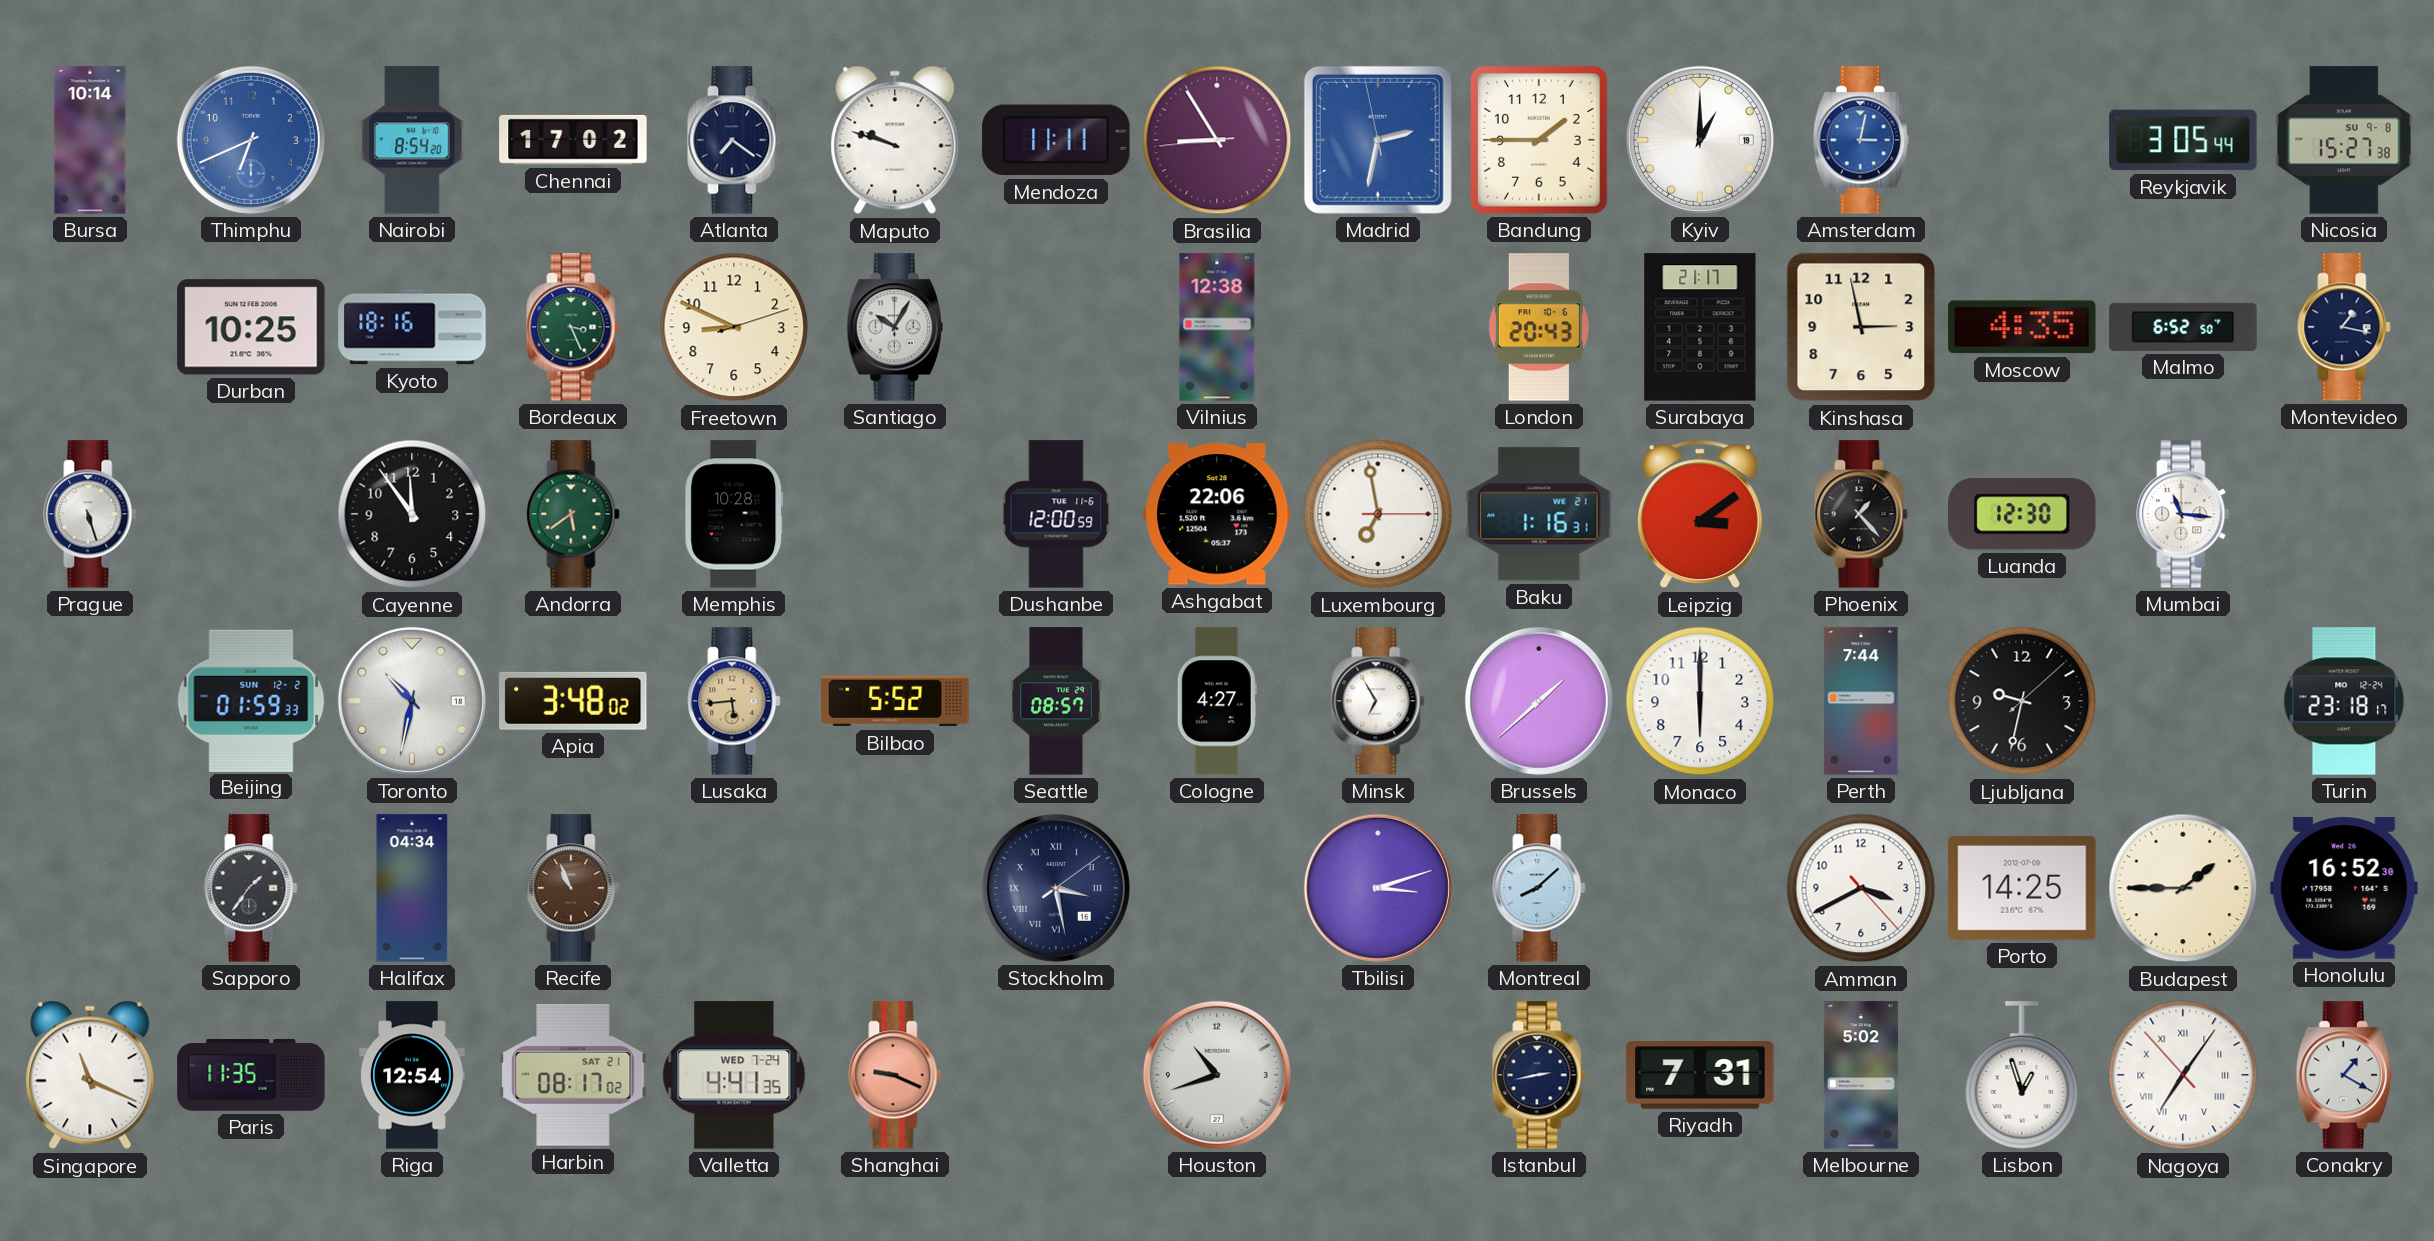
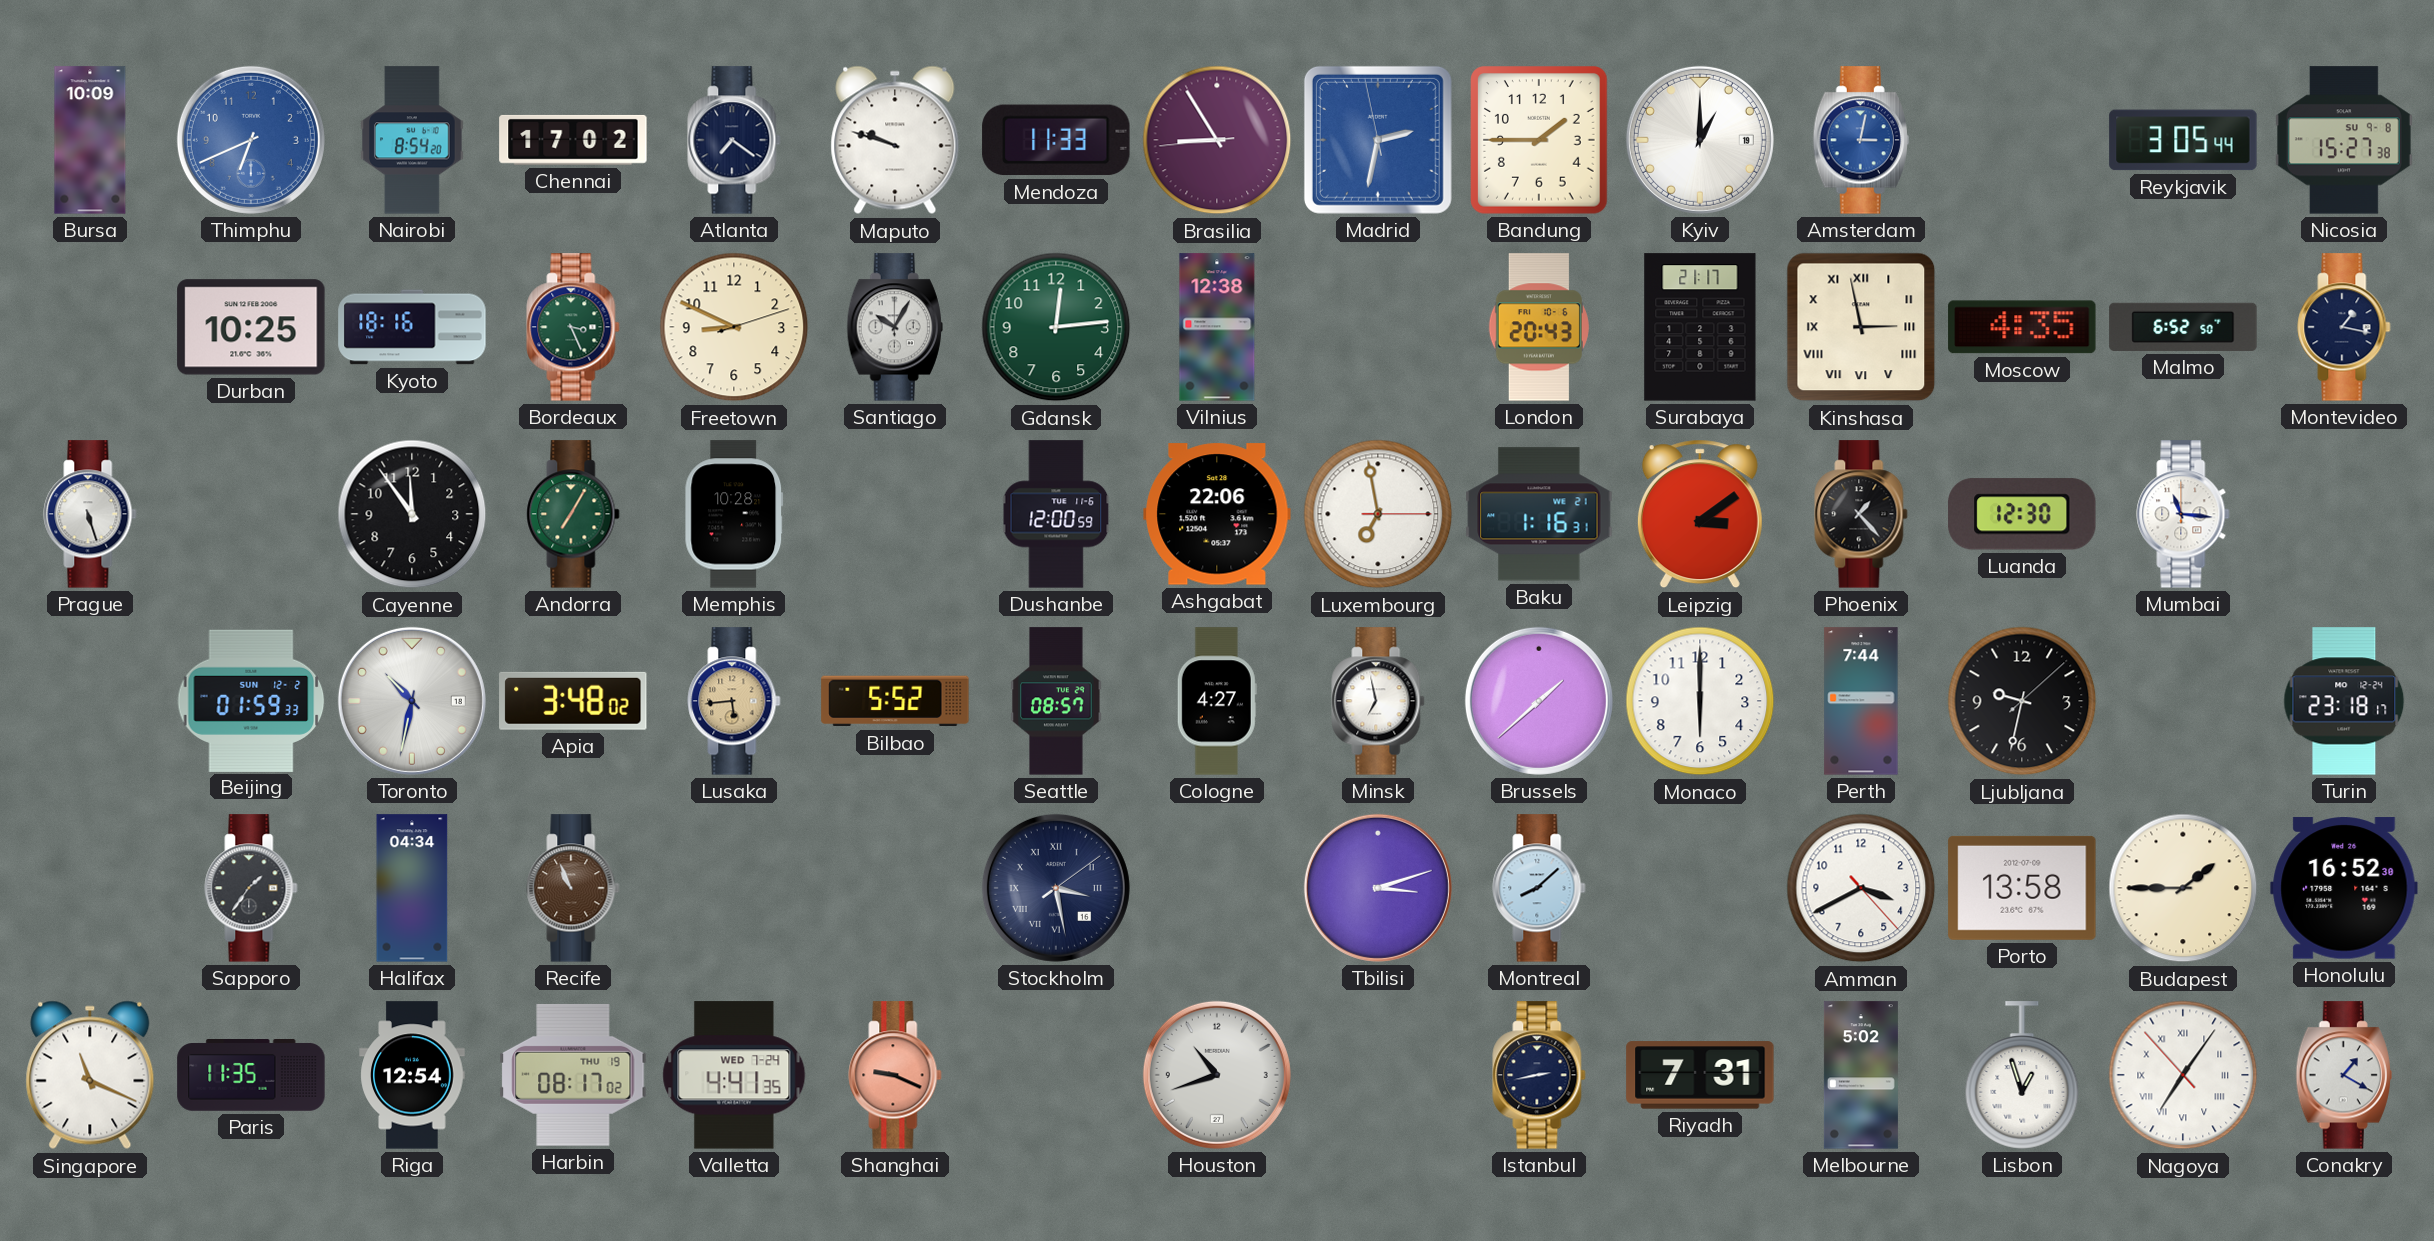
Bursa: 10:14 -> 10:09 (90, 140)
Mendoza: 11:11 -> 11:33 (1056, 140)
Gdansk: none -> 12:14 (1056, 327)
Kinshasa numerals: Arabic -> Roman (1861, 327)
Andorra: 5:39 -> 7:05 (573, 514)
Minsk: 6:55 -> 6:58 (1378, 701)
Porto: 14:25 -> 13:58 (2022, 888)
Harbin date: SAT 21 -> THU 19 (573, 1075)
